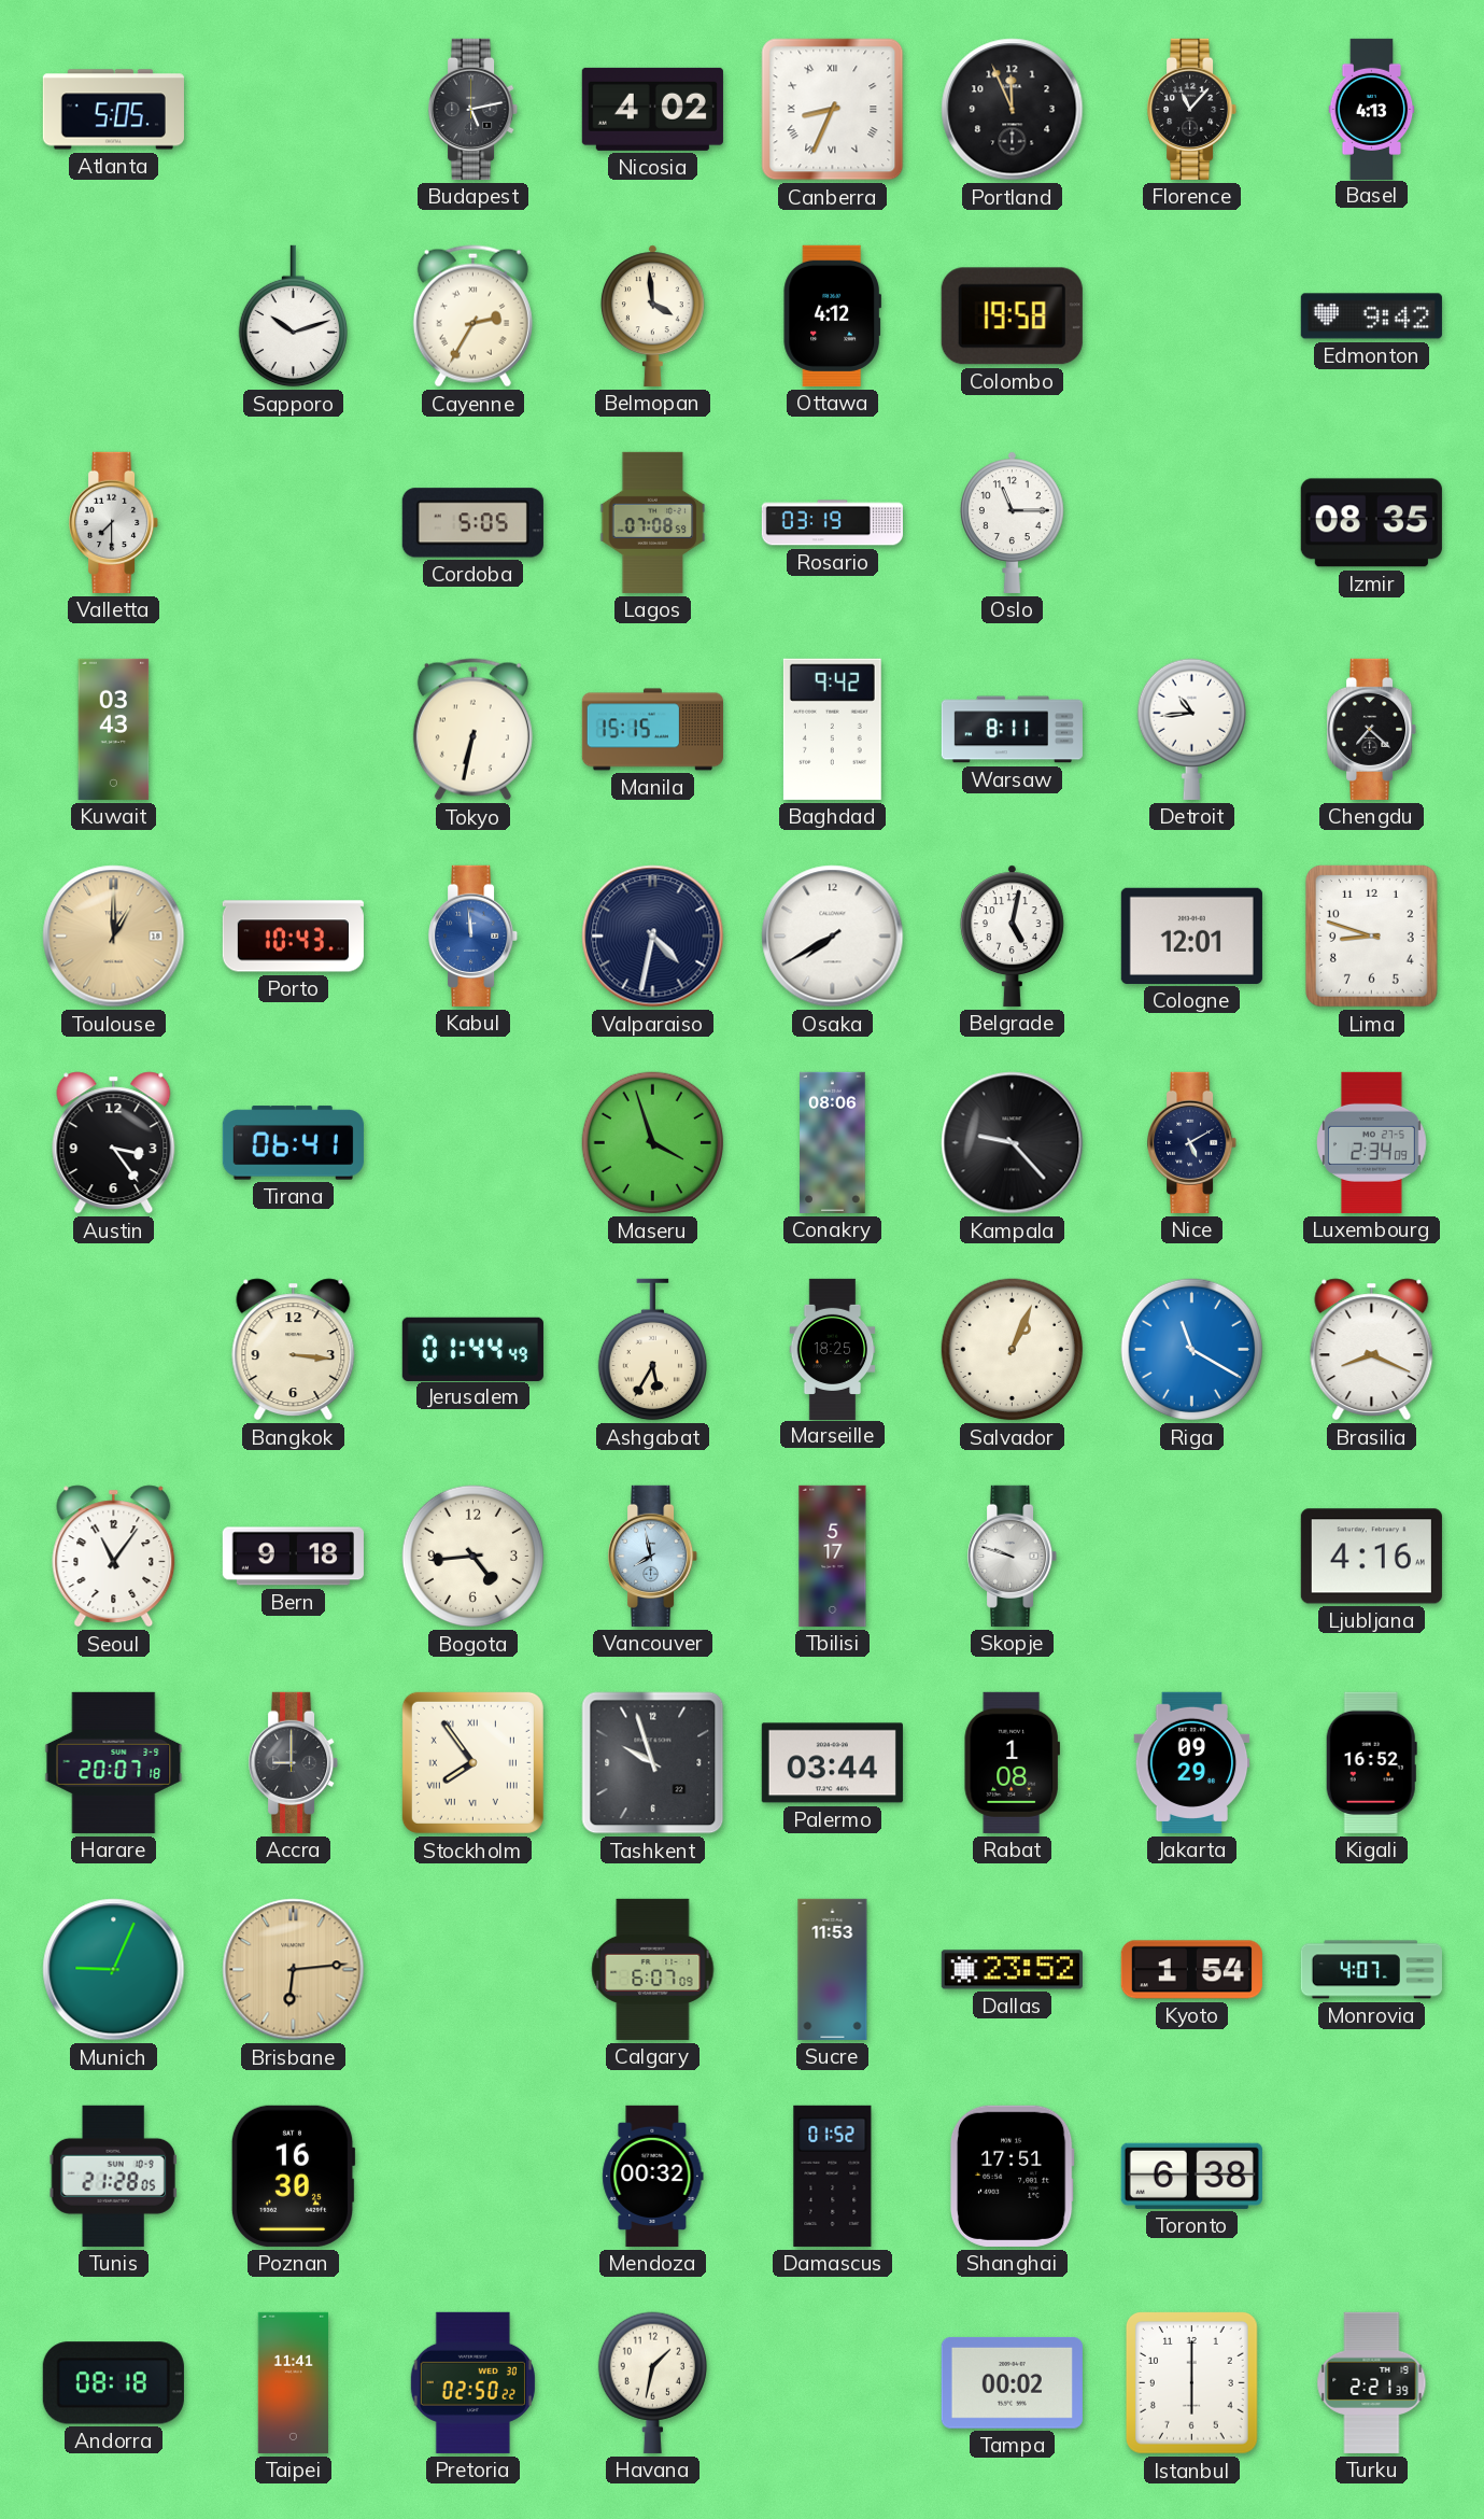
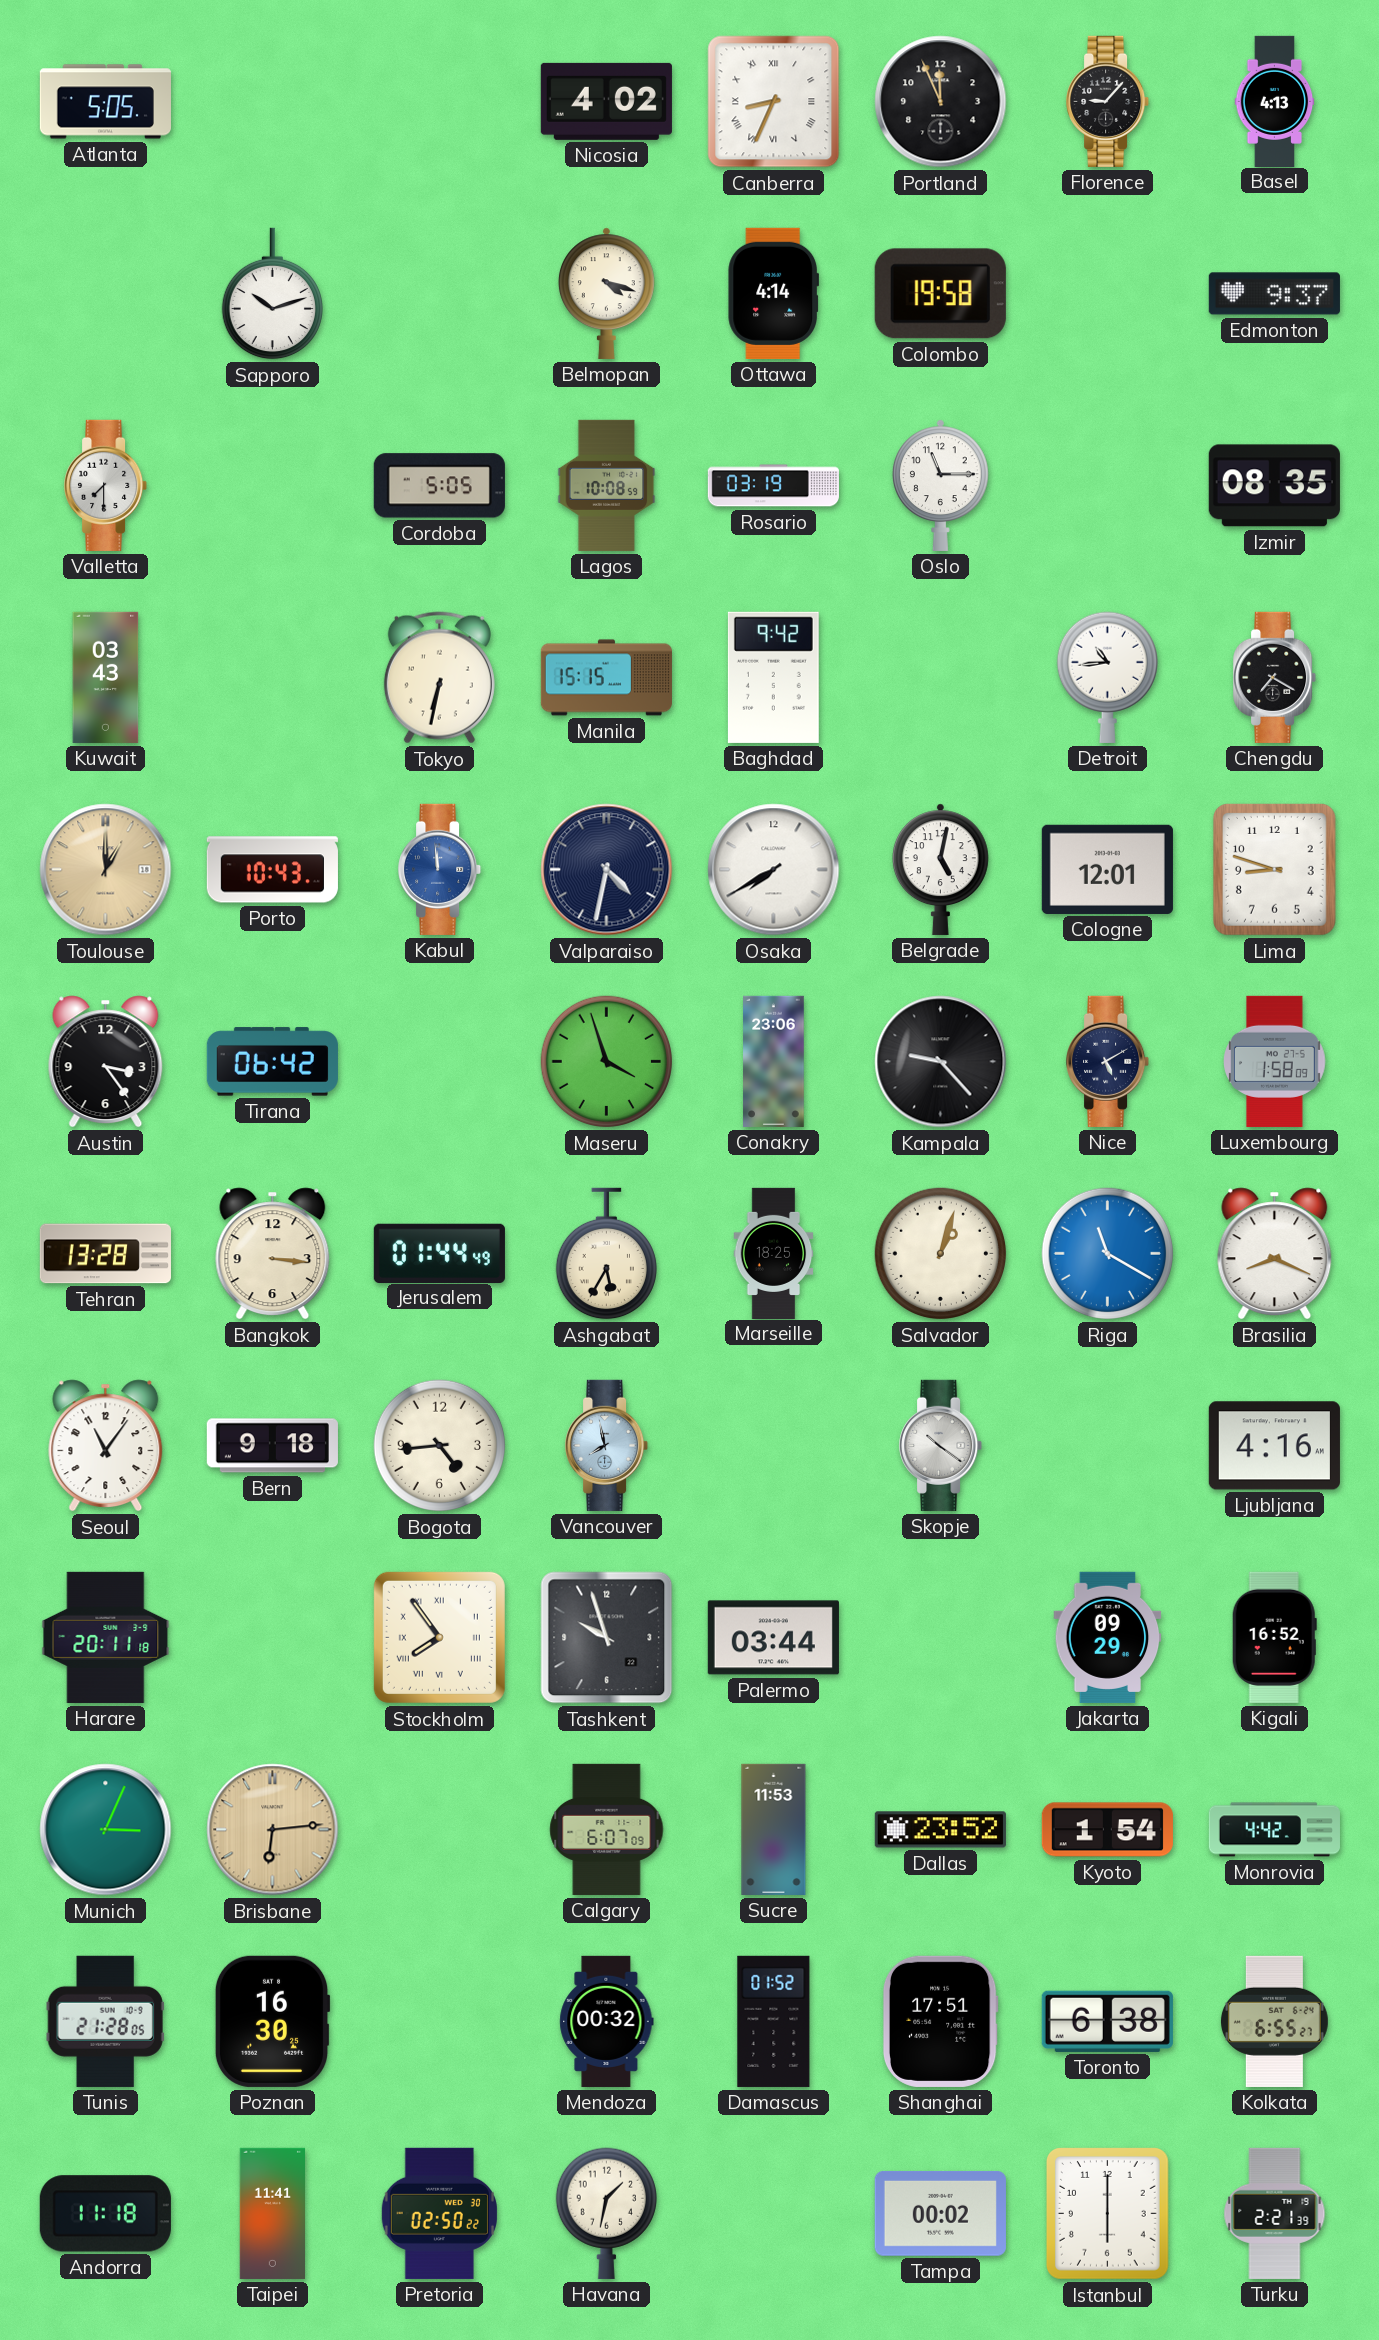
Budapest: 5:13 -> none (474, 109)
Florence: 11:07 -> 9:07 (1108, 101)
Cayenne: 2:35 -> none (472, 316)
Belmopan: 3:59 -> 4:18 (606, 293)
Ottawa: 4:12 -> 4:14 (773, 293)
Edmonton: 9:42 -> 9:37 (1274, 294)
Lagos: 07:08 -> 10:08 (607, 485)
Warsaw: 8:11 -> none (1012, 730)
Chengdu: 7:22 -> 7:20 (1275, 677)
Tirana: 06:41 -> 06:42 (272, 1062)
Conakry: 08:06 -> 23:06 (774, 1061)
Luxembourg: 2:34 -> 1:58 (1275, 1061)
Tehran: none -> 13:28 (105, 1254)
Salvador: 1:04 -> 1:03 (941, 1254)
Tbilisi: 5:17 -> none (833, 1556)
Skopje: 9:48 -> 10:21 (941, 1445)
Harare: 20:07 -> 20:11 (106, 1637)
Accra: 9:00 -> none (294, 1762)
Rabat: 1:08 -> none (1012, 1762)
Munich: 9:04 -> 3:04 (106, 1830)
Monrovia: 4:07 -> 4:42 (1274, 1830)
Kolkata: none -> 6:55 (1274, 2021)
Andorra: 08:18 -> 11:18 (105, 2214)
